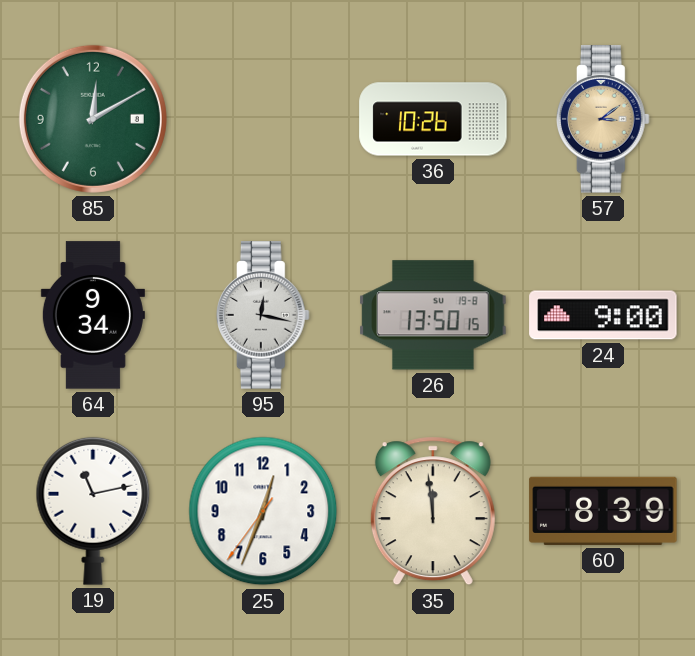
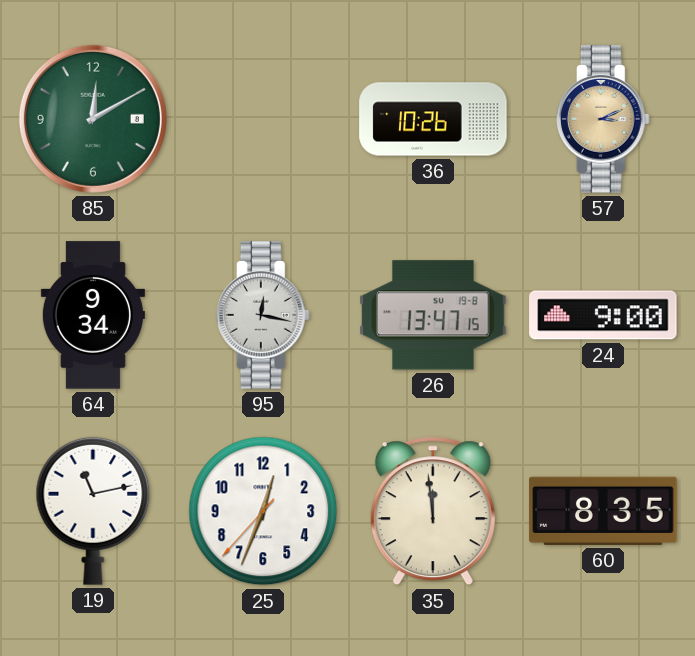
57: 3:09 -> 3:11 (604, 119)
26: 13:50 -> 13:47 (433, 315)
25: 12:33:36 -> 12:33:37 (263, 511)
60: 8:39 -> 8:35 (603, 511)
